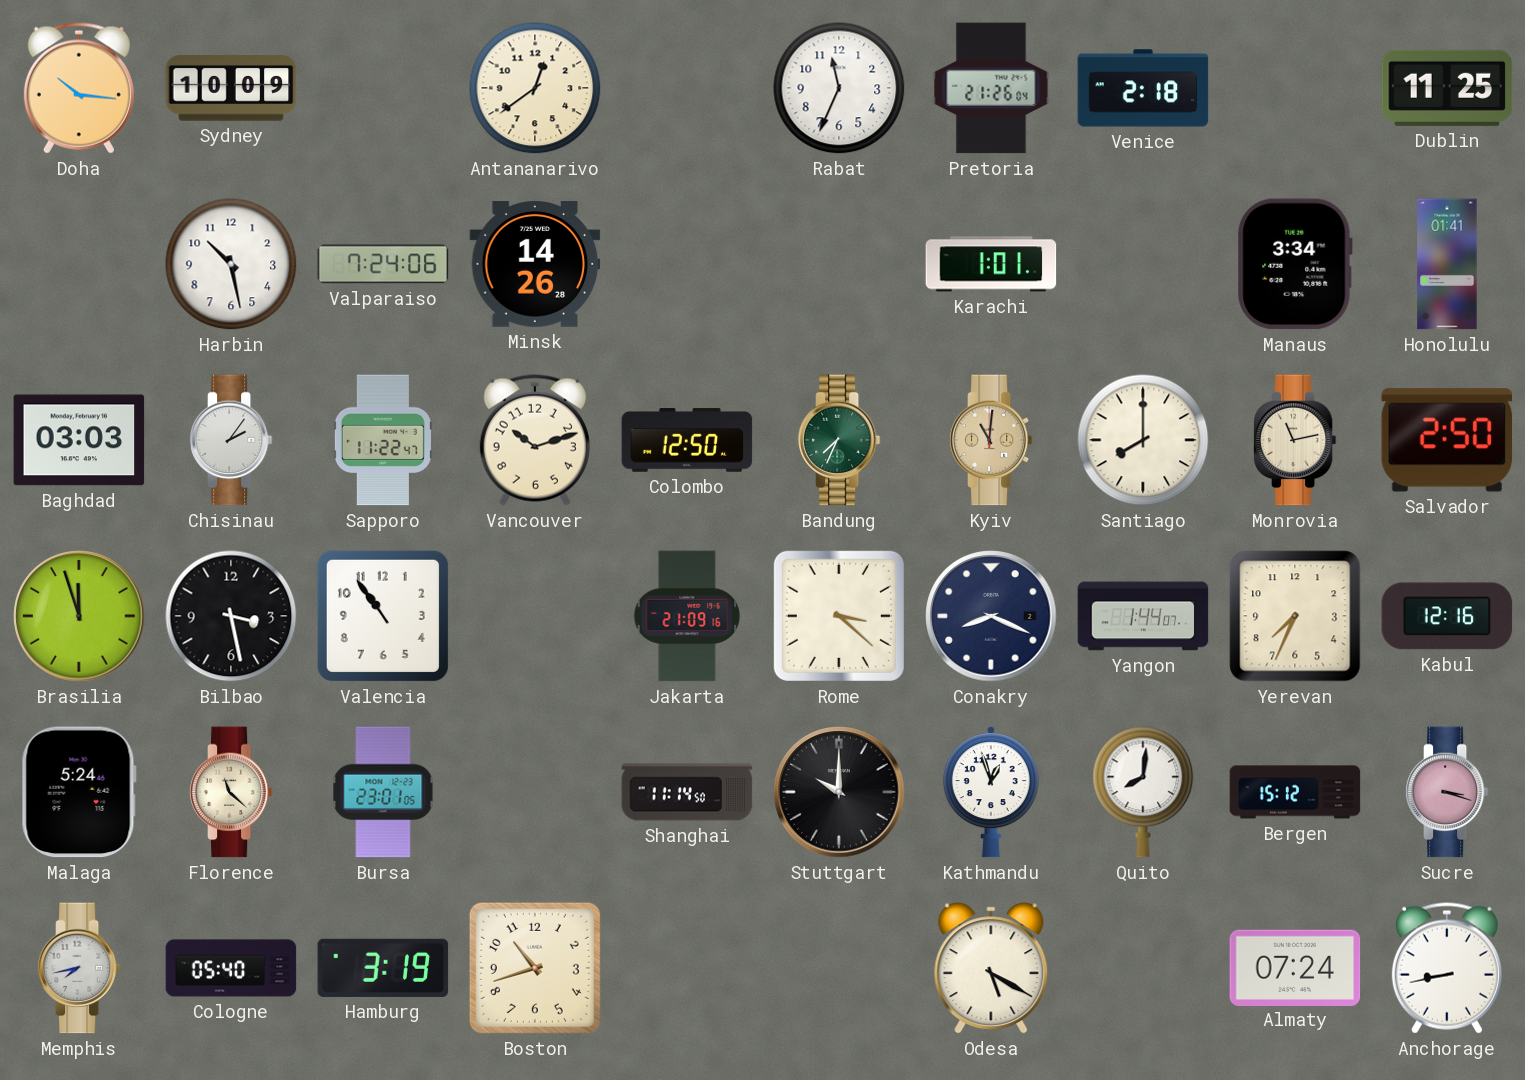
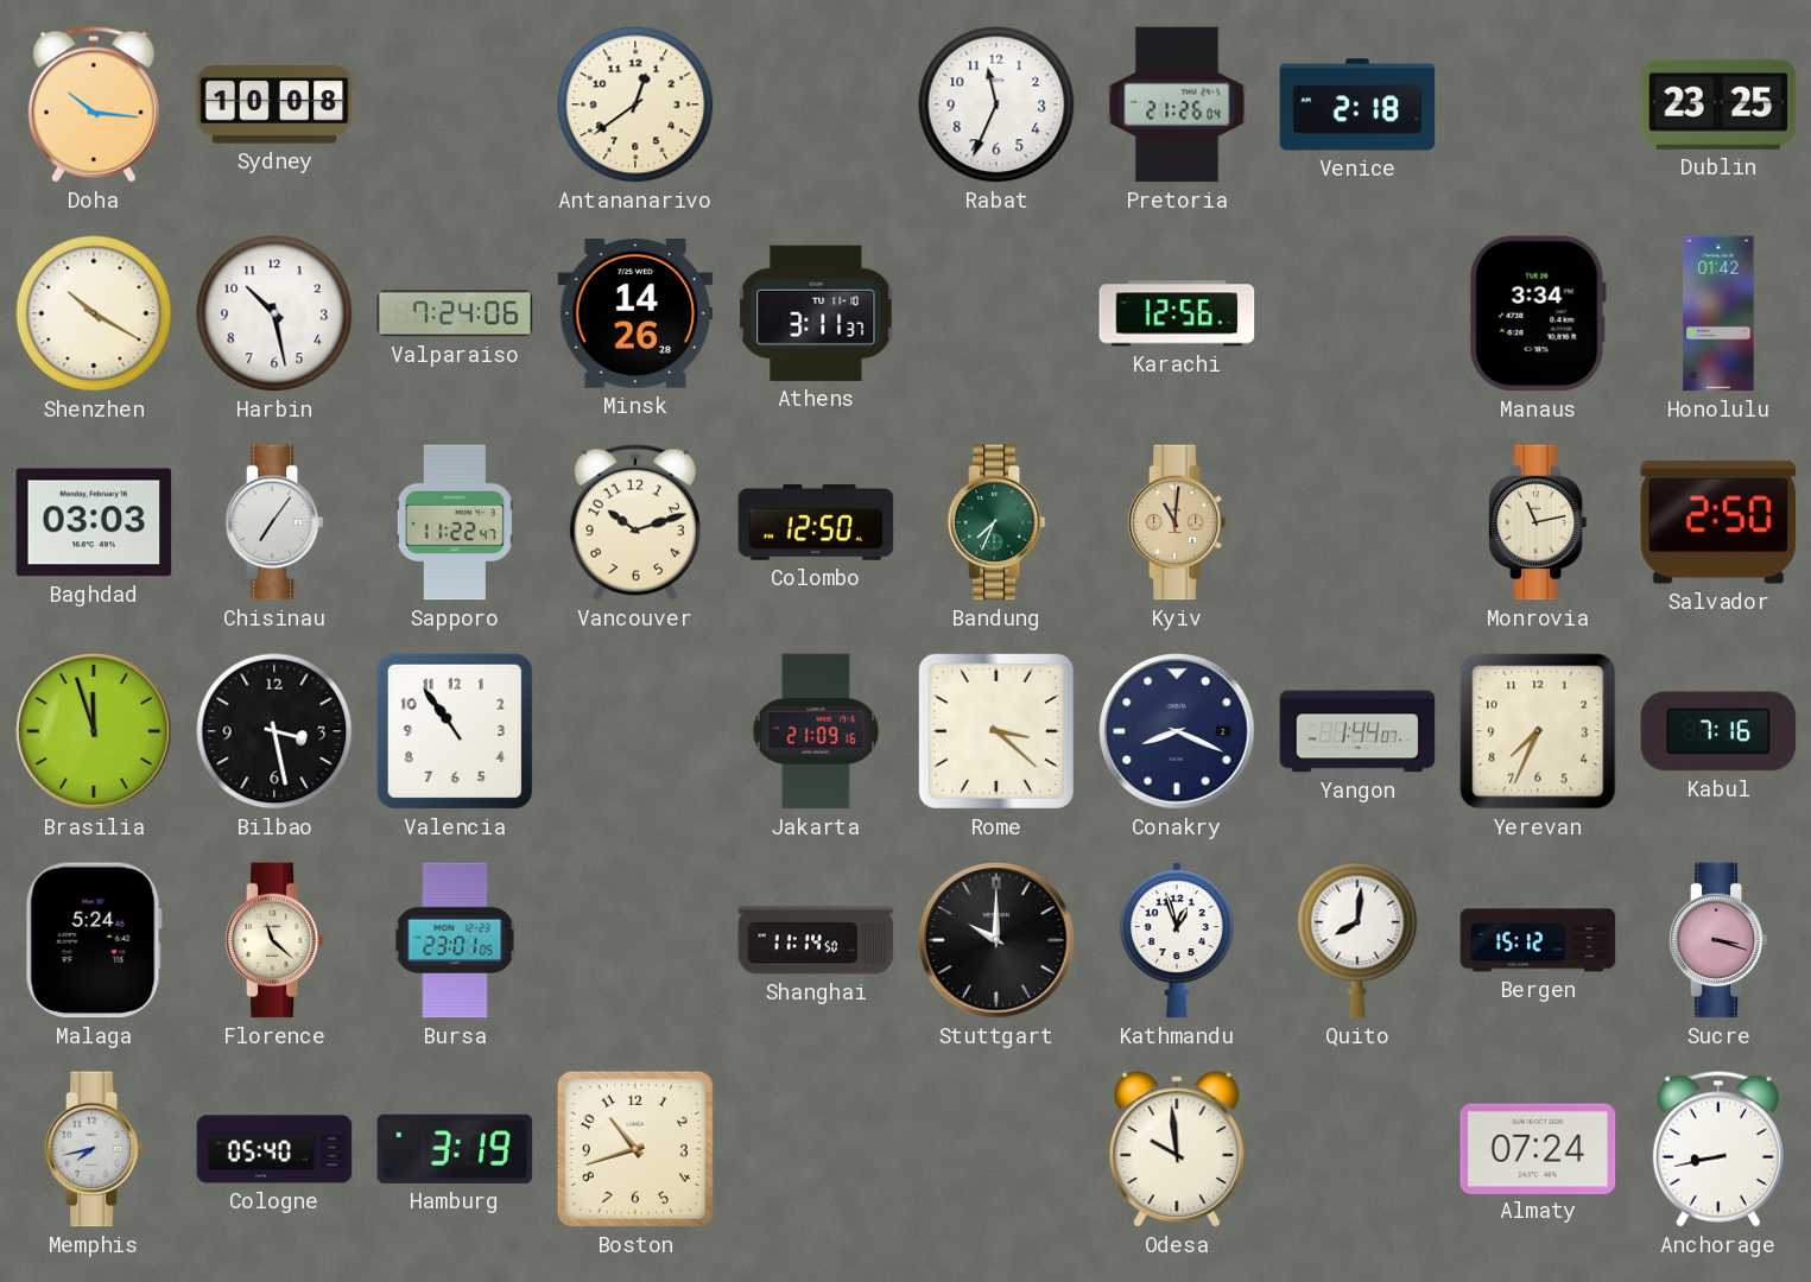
Sydney: 10:09 -> 10:08 (274, 104)
Dublin: 11:25 -> 23:25 (1718, 104)
Shenzhen: none -> 10:20 (94, 313)
Athens: none -> 3:11 (816, 313)
Karachi: 1:01 -> 12:56 (1177, 313)
Honolulu: 01:41 -> 01:42 (1718, 313)
Chisinau: 2:06 -> 7:06 (274, 522)
Santiago: 8:00 -> none (1143, 440)
Kabul: 12:16 -> 7:16 (1718, 731)
Odesa: 5:20 -> 9:59 (1177, 1149)
